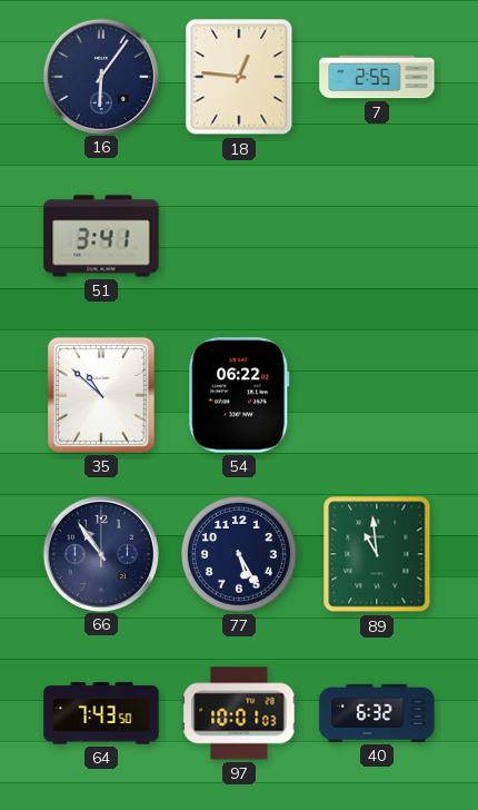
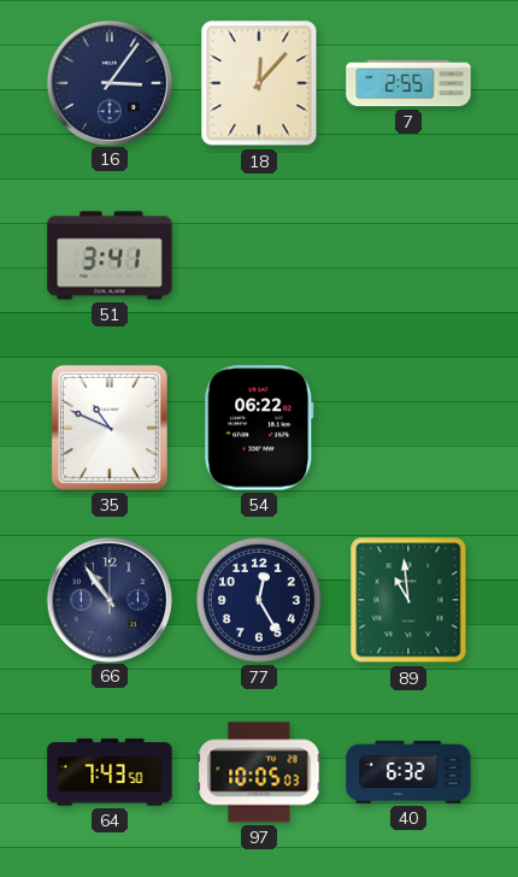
16: 6:06 -> 3:06 (108, 82)
18: 12:46 -> 12:07 (259, 83)
35: 10:52 -> 10:49 (110, 428)
77: 5:25 -> 12:25 (259, 600)
97: 10:01 -> 10:05 (259, 772)
